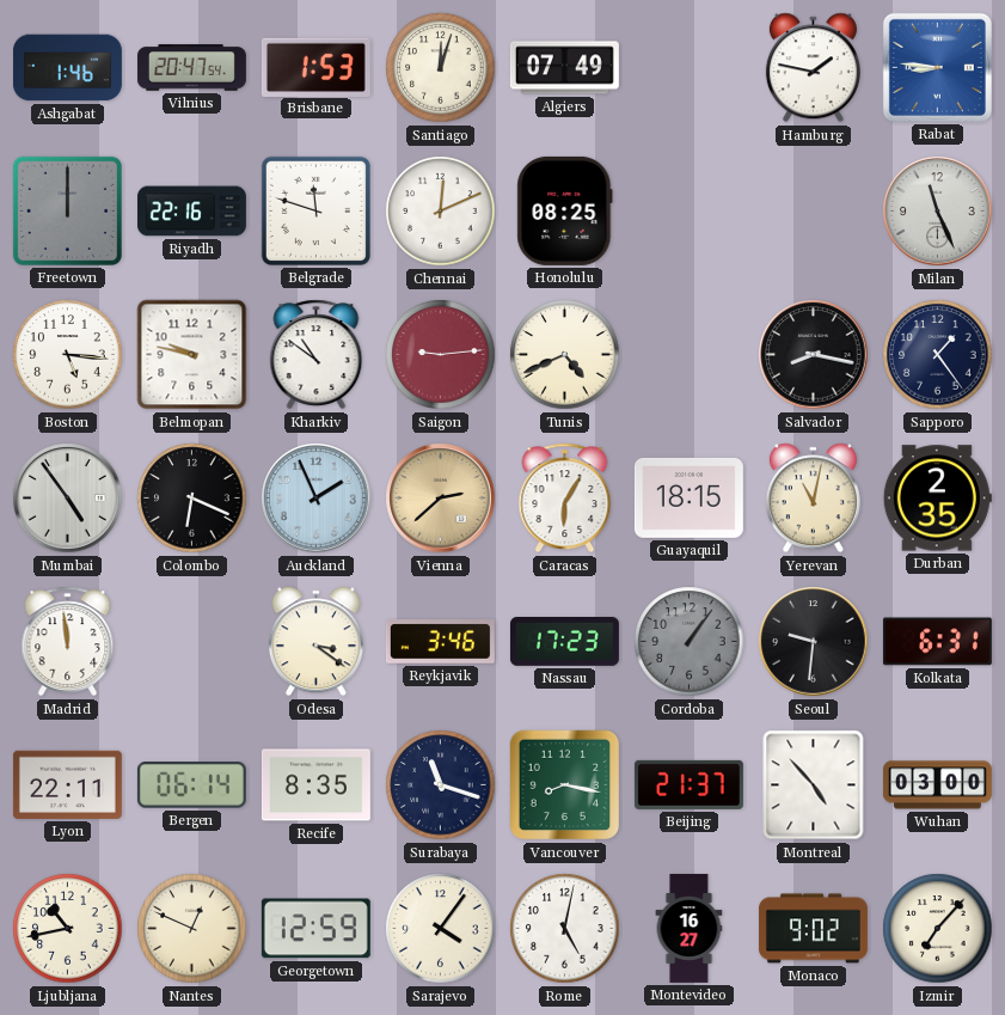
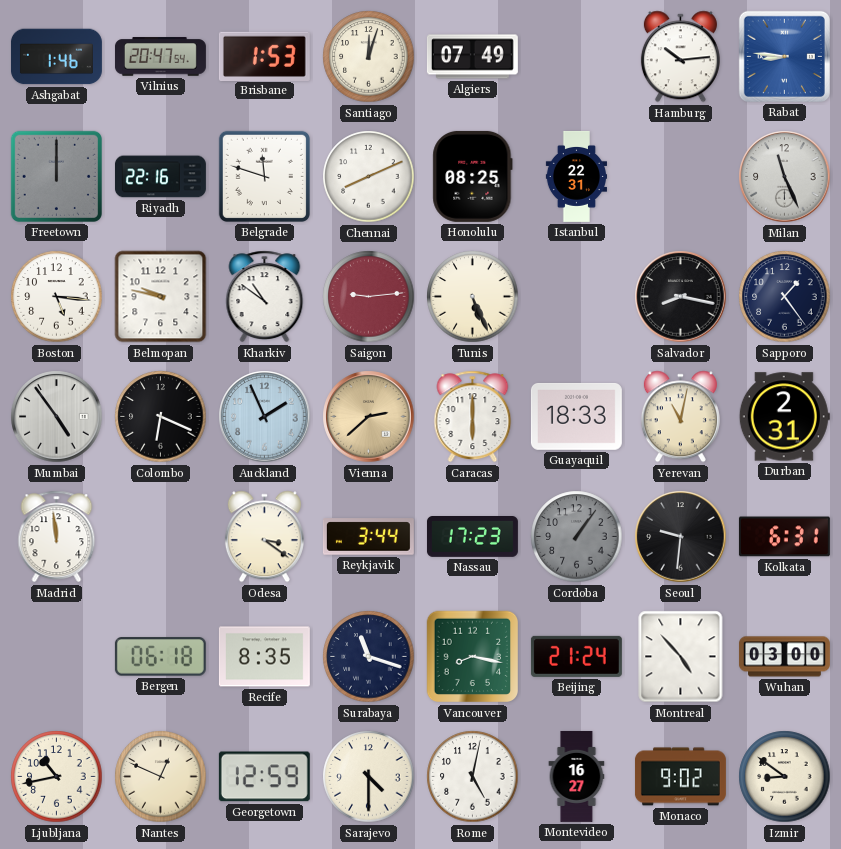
Hamburg: 1:47 -> 10:14 (680, 57)
Chennai: 12:11 -> 8:11 (369, 177)
Istanbul: none -> 22:31 (576, 177)
Tunis: 4:41 -> 5:26 (473, 297)
Caracas: 6:05 -> 6:00 (473, 417)
Guayaquil: 18:15 -> 18:33 (576, 416)
Durban: 2:35 -> 2:31 (784, 417)
Reykjavik: 3:46 -> 3:44 (368, 537)
Lyon: 22:11 -> none (67, 784)
Bergen: 06:14 -> 06:18 (160, 657)
Beijing: 21:37 -> 21:24 (576, 656)
Sarajevo: 4:06 -> 4:30 (369, 777)
Izmir: 7:07 -> 8:51 (785, 777)
